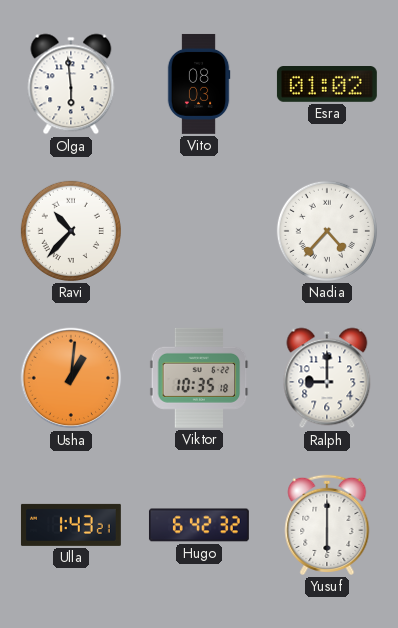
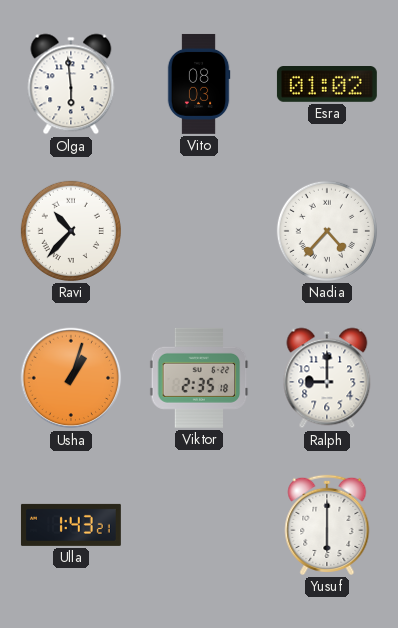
Usha: 1:01 -> 1:03 (71, 378)
Viktor: 10:35 -> 2:35 (199, 378)
Hugo: 6:42 -> none (199, 525)
